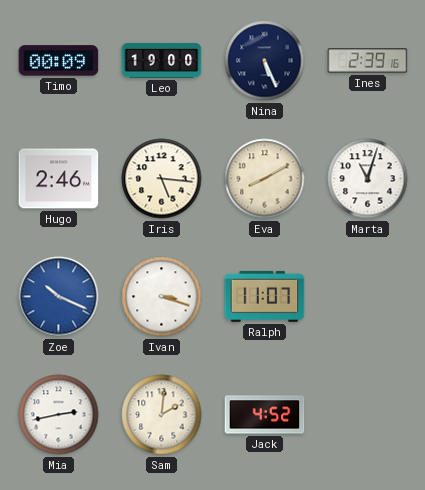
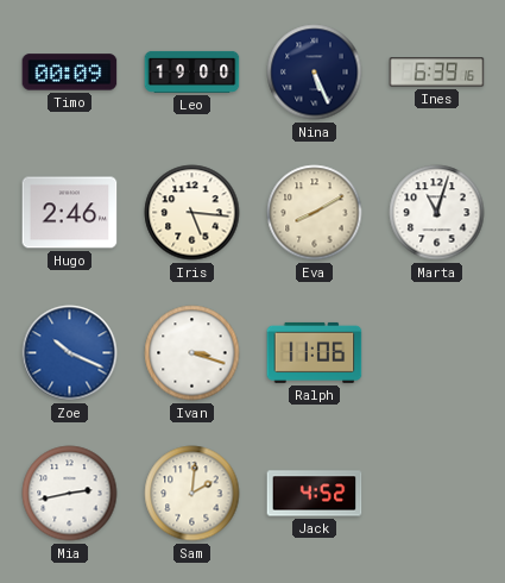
Ines: 2:39 -> 6:39 (437, 73)
Ralph: 11:07 -> 11:06 (315, 352)
